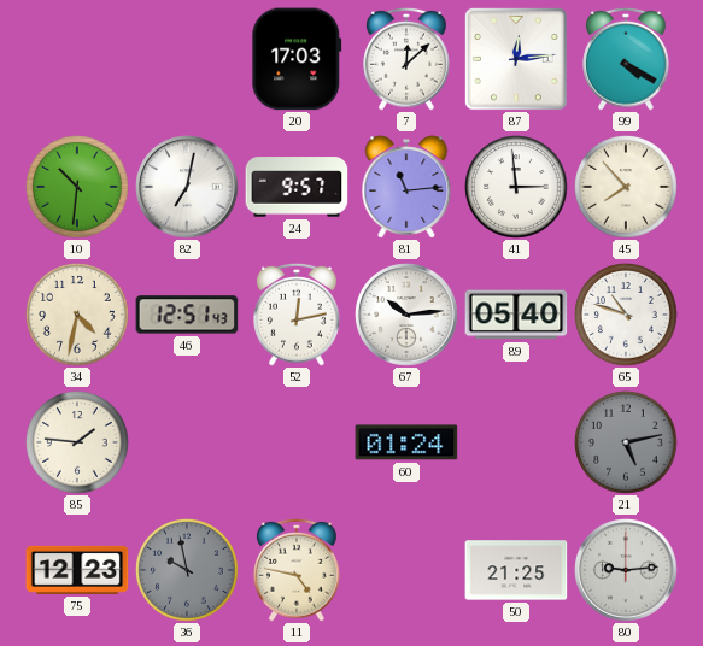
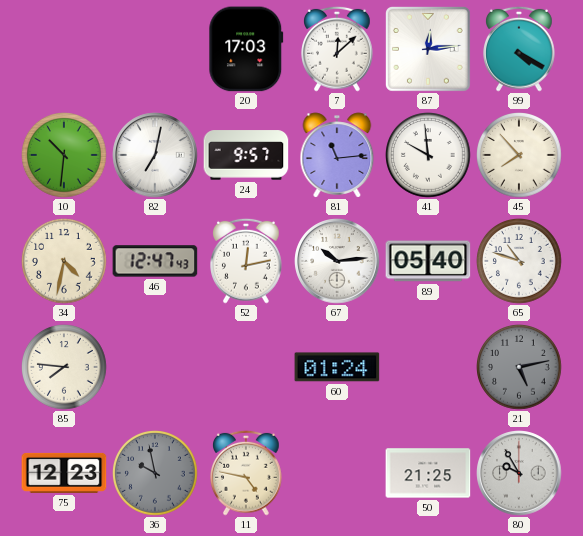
41: 2:59 -> 9:59 (429, 156)
46: 12:51 -> 12:47 (155, 261)
85: 1:46 -> 7:46 (65, 368)
80: 9:14 -> 9:55 (519, 473)
